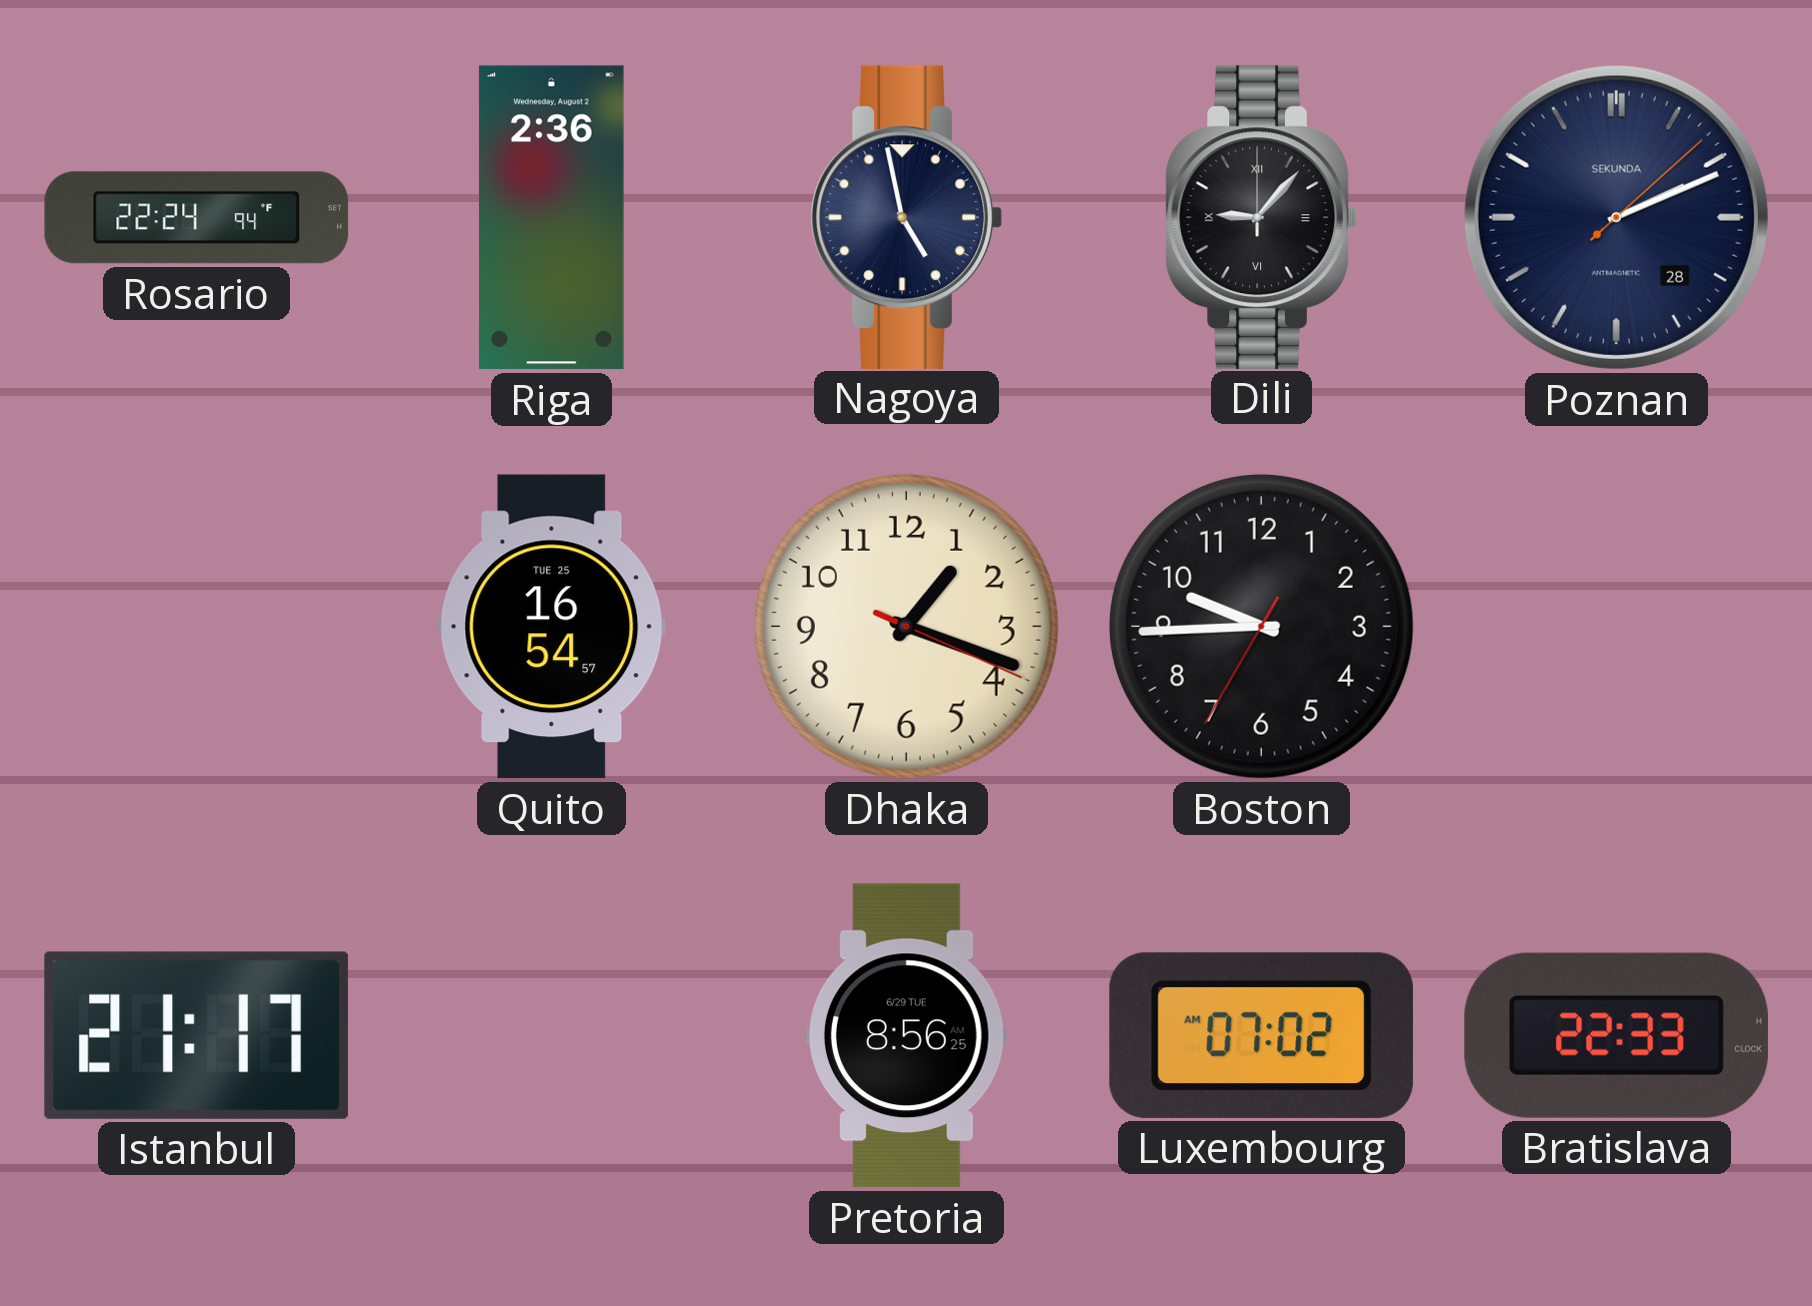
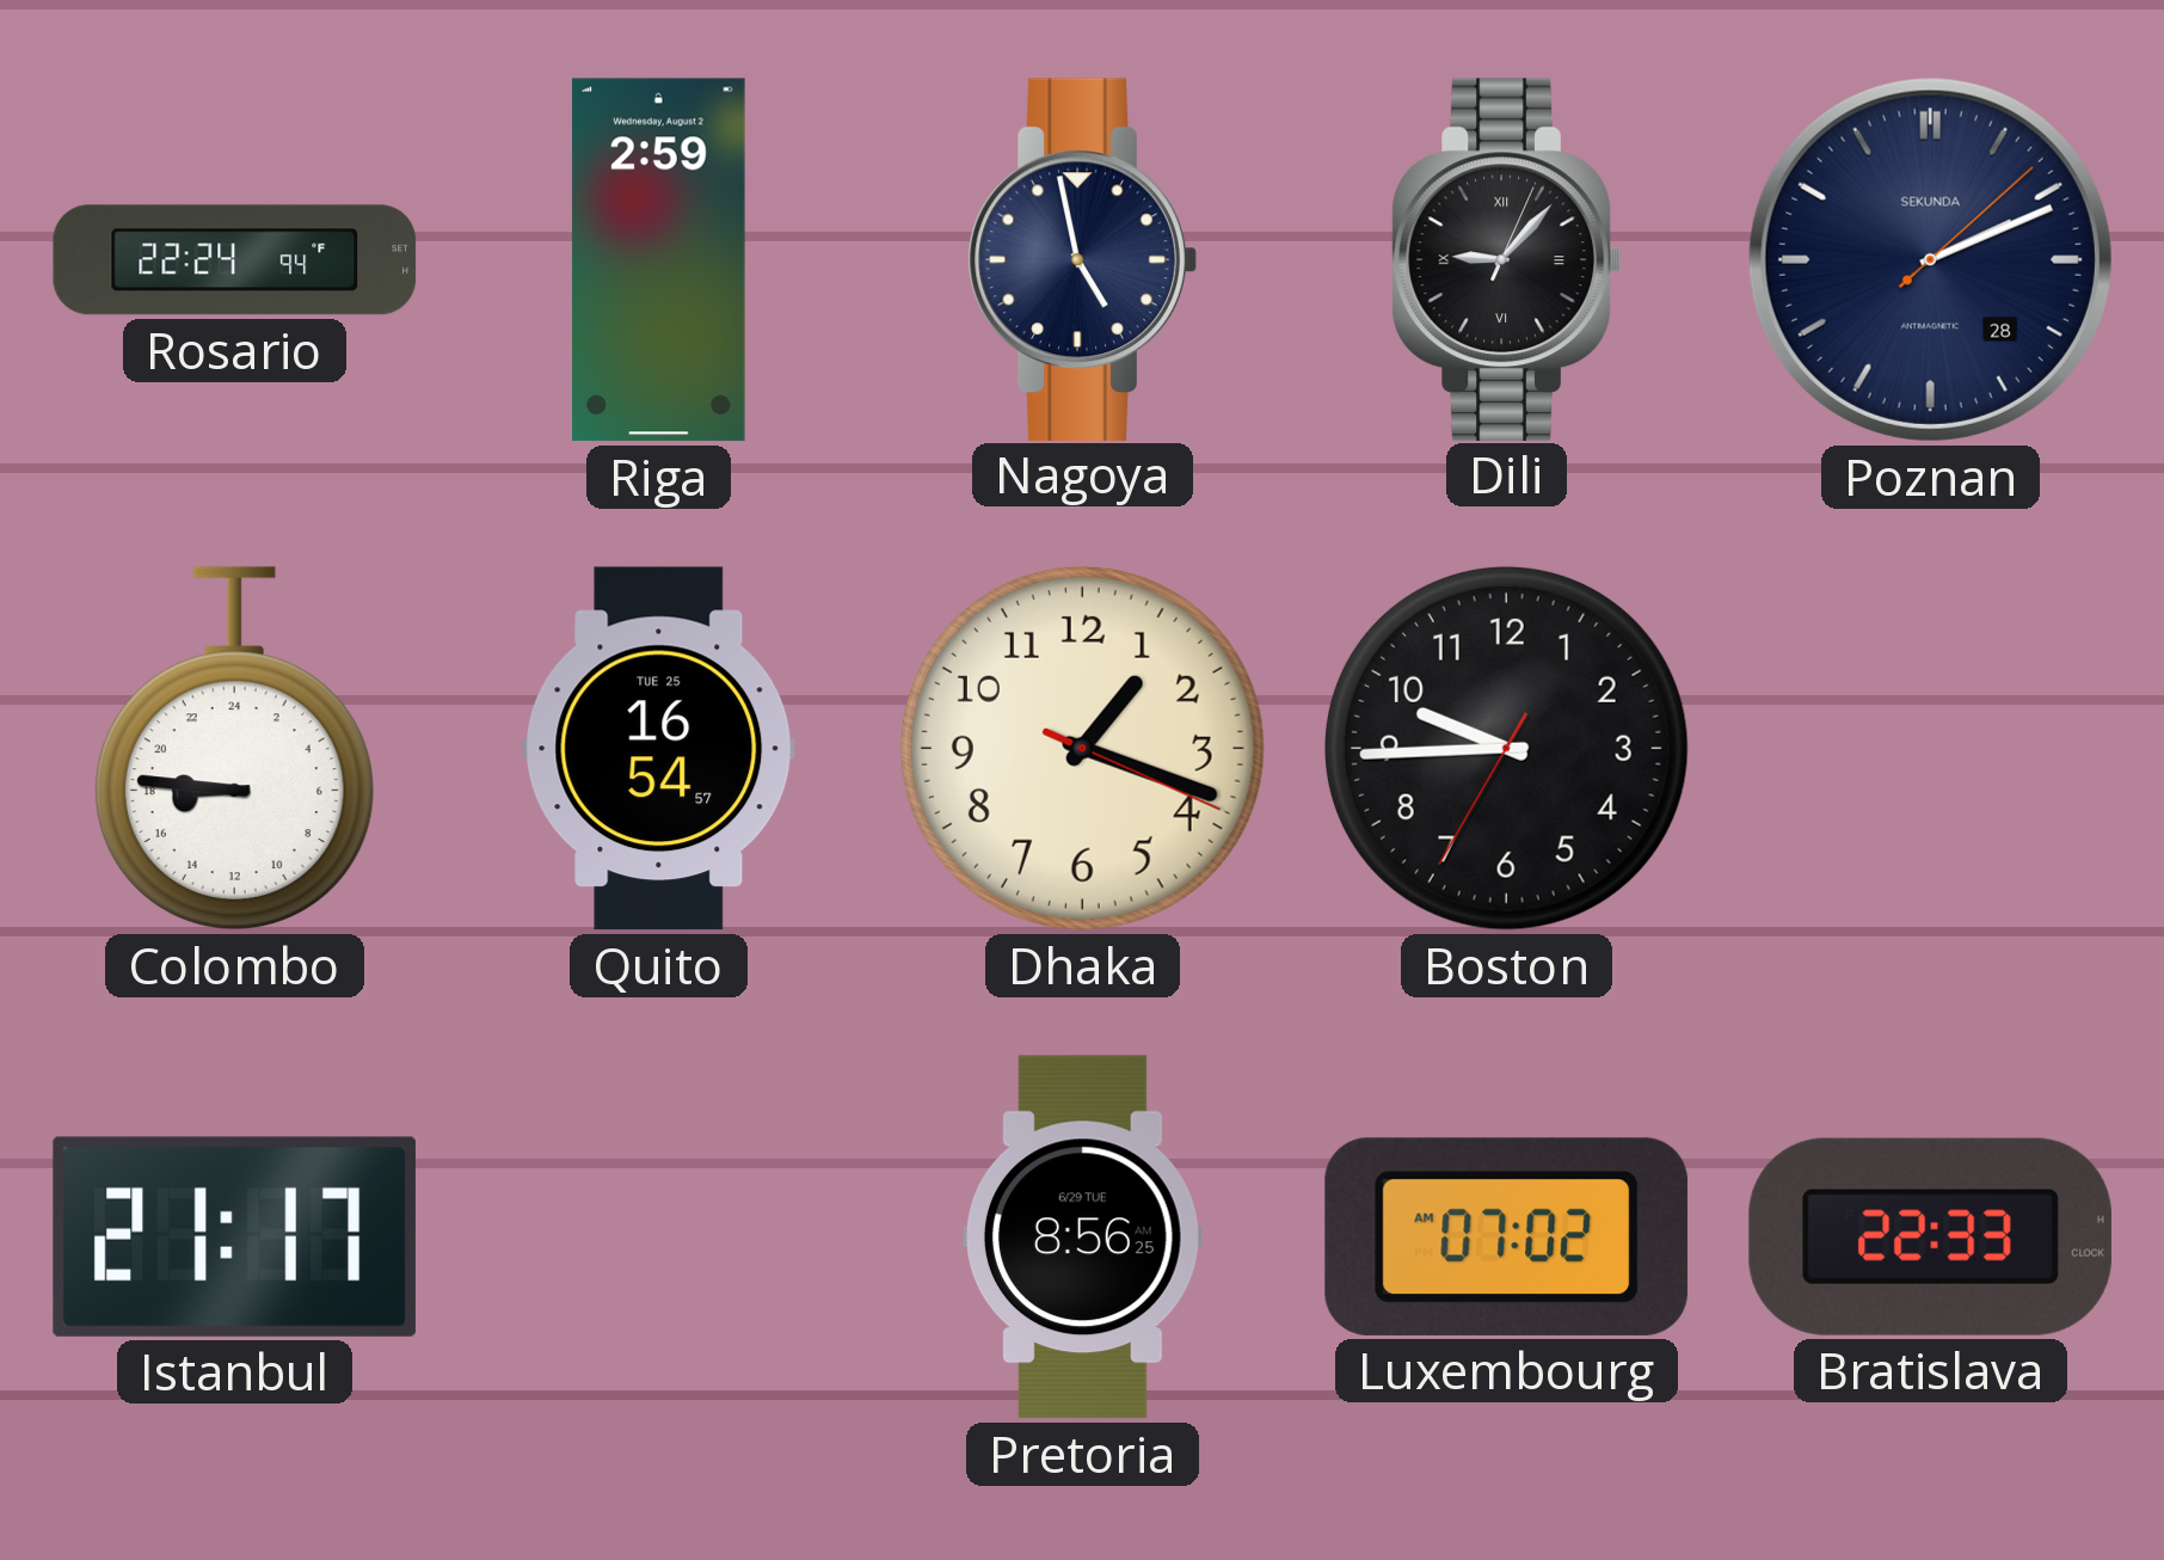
Riga: 2:36 -> 2:59 (658, 260)
Dili: 9:07:00 -> 9:07:04 (1506, 259)
Colombo: none -> 17:46 (234, 749)
